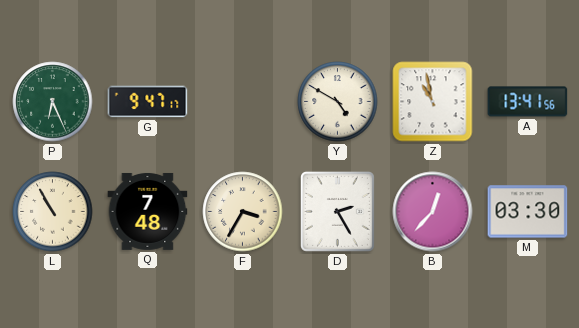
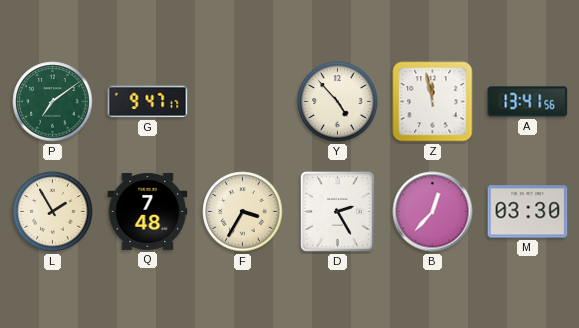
P: 6:26 -> 7:09 (53, 102)
Y: 4:50 -> 4:53 (338, 102)
Z: 10:58 -> 11:58 (433, 102)
L: 10:55 -> 1:55 (53, 212)
